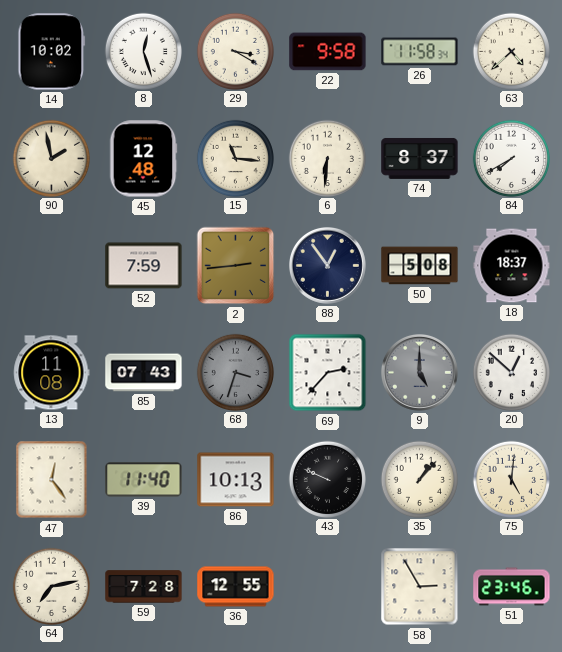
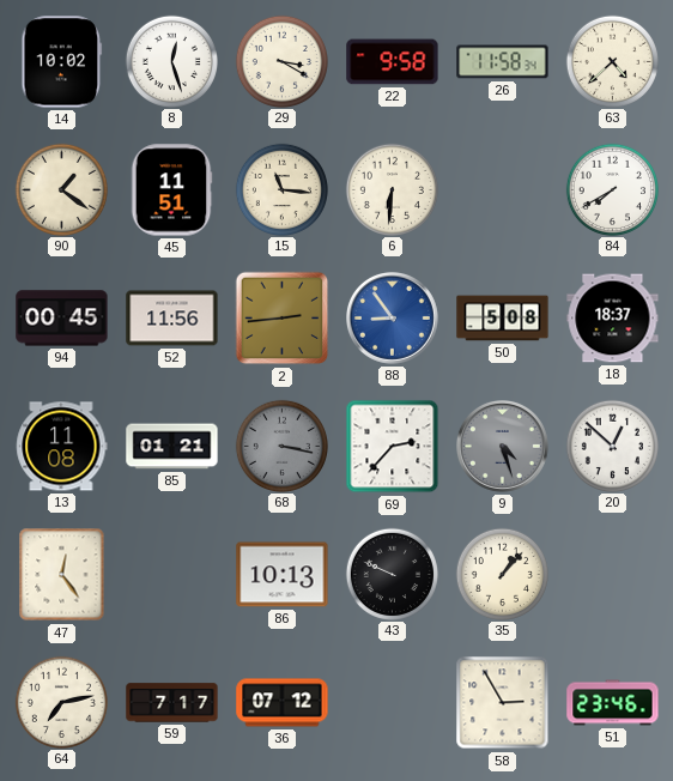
90: 1:58 -> 1:21 (61, 189)
45: 12:48 -> 11:51 (171, 190)
74: 8:37 -> none (420, 158)
94: none -> 00:45 (62, 319)
52: 7:59 -> 11:56 (172, 319)
88: 12:54 -> 8:54 (393, 319)
88 dial: navy -> blue (393, 319)
85: 07:43 -> 01:21 (172, 447)
68: 3:33 -> 3:17 (281, 446)
9: 5:00 -> 4:27 (503, 447)
39: 11:40 -> none (144, 480)
75: 5:01 -> none (511, 479)
59: 7:28 -> 7:17 (172, 703)
36: 12:55 -> 07:12 (283, 703)
